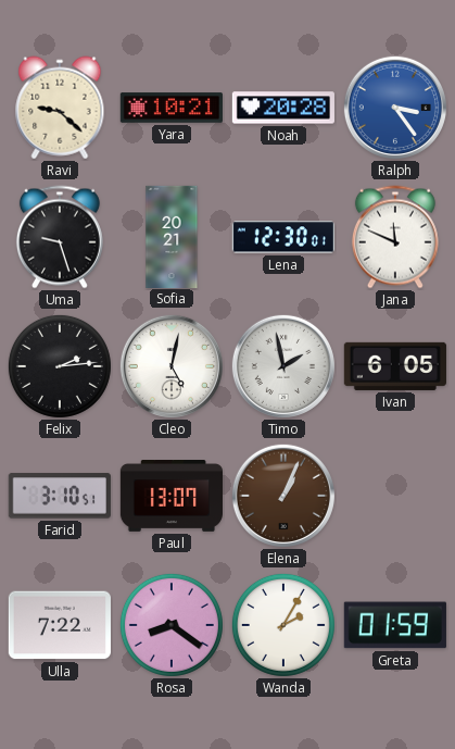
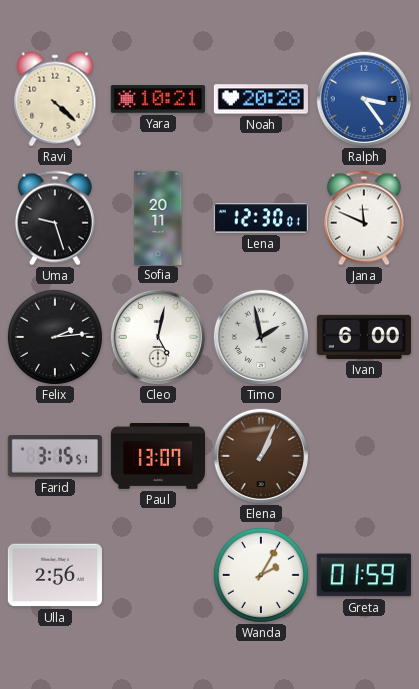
Ravi: 9:22 -> 4:22 (55, 99)
Sofia: 20:21 -> 20:11 (158, 217)
Ivan: 6:05 -> 6:00 (364, 337)
Farid: 3:10 -> 3:15 (55, 456)
Ulla: 7:22 -> 2:56 (55, 575)
Rosa: 8:21 -> none (172, 625)
